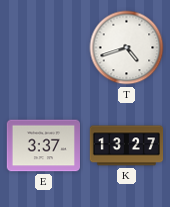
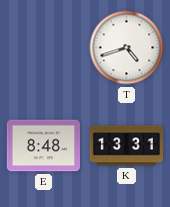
E: 3:37 -> 8:48 (43, 146)
K: 13:27 -> 13:31 (126, 146)
